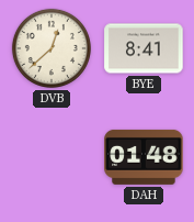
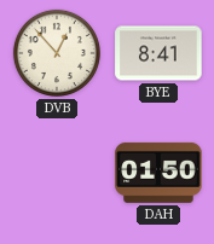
DVB: 12:38 -> 12:53 (57, 53)
DAH: 01:48 -> 01:50 (158, 173)
